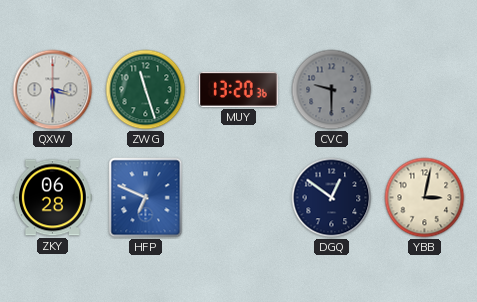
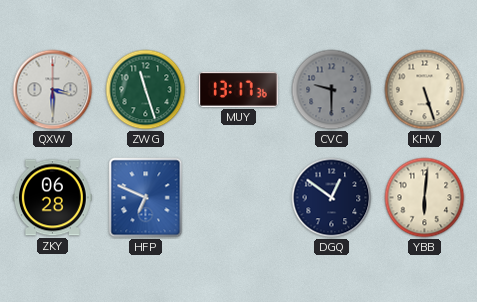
MUY: 13:20 -> 13:17 (238, 89)
KHV: none -> 5:27 (425, 90)
YBB: 3:02 -> 6:01 (425, 198)
